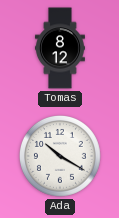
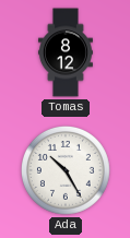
Ada: 10:20 -> 10:25 (66, 170)
